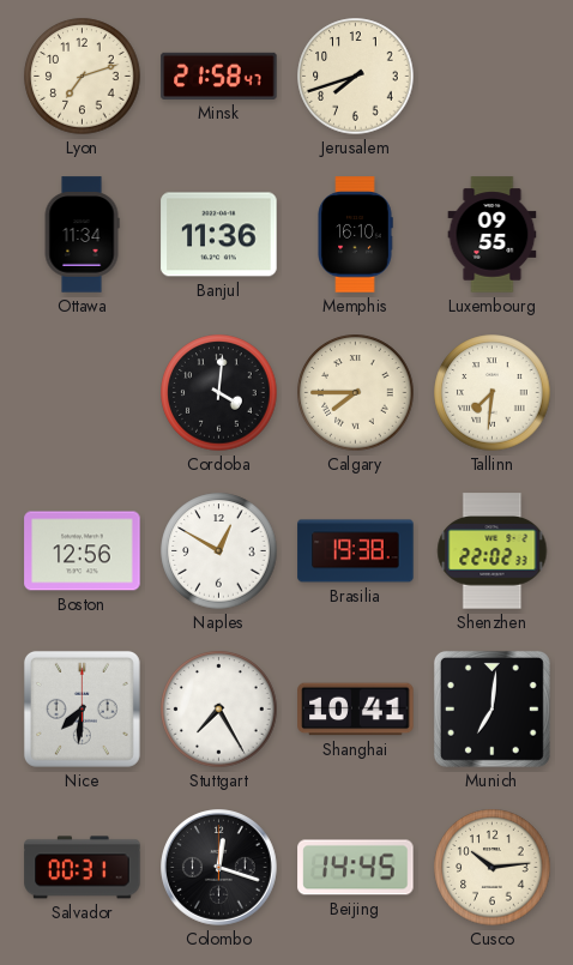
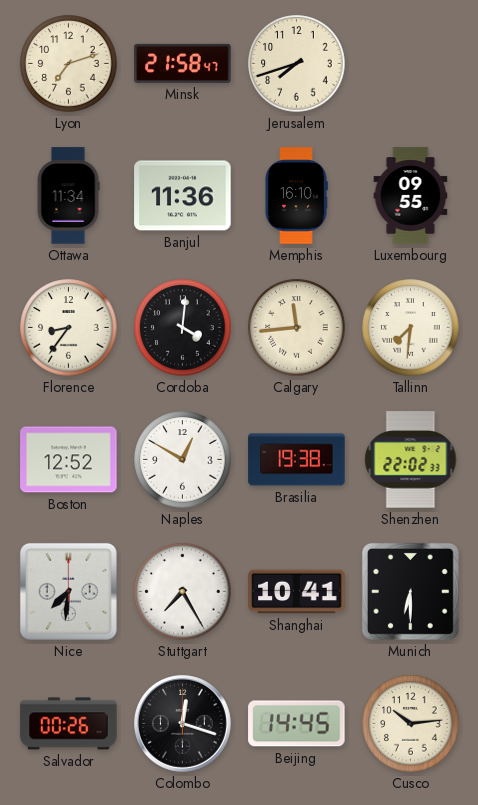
Florence: none -> 8:36 (69, 328)
Calgary: 7:45 -> 11:44 (297, 328)
Boston: 12:56 -> 12:52 (69, 460)
Munich: 7:01 -> 6:30 (410, 591)
Salvador: 00:31 -> 00:26 (69, 724)
